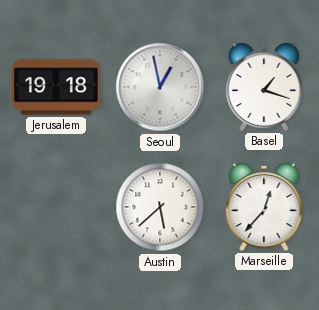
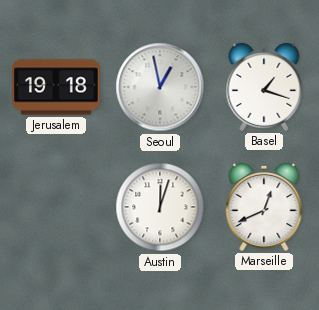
Austin: 5:38 -> 12:03 (160, 207)
Marseille: 12:37 -> 12:41 (264, 207)
